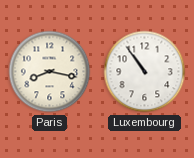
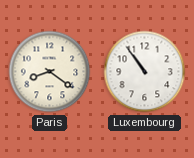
Paris: 8:17 -> 8:21 (50, 72)
